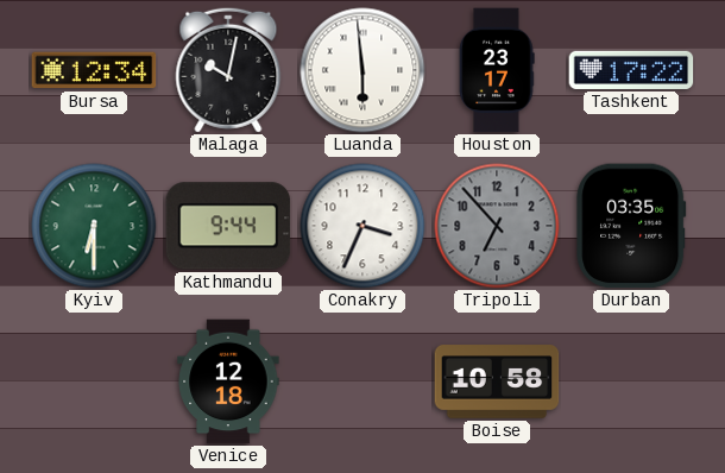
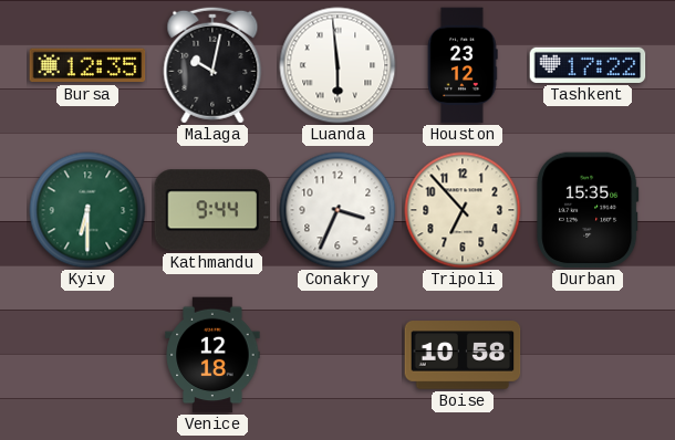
Bursa: 12:34 -> 12:35 (87, 65)
Houston: 23:17 -> 23:12 (463, 65)
Tripoli dial: grey -> cream (463, 210)
Durban: 03:35 -> 15:35 (588, 210)
